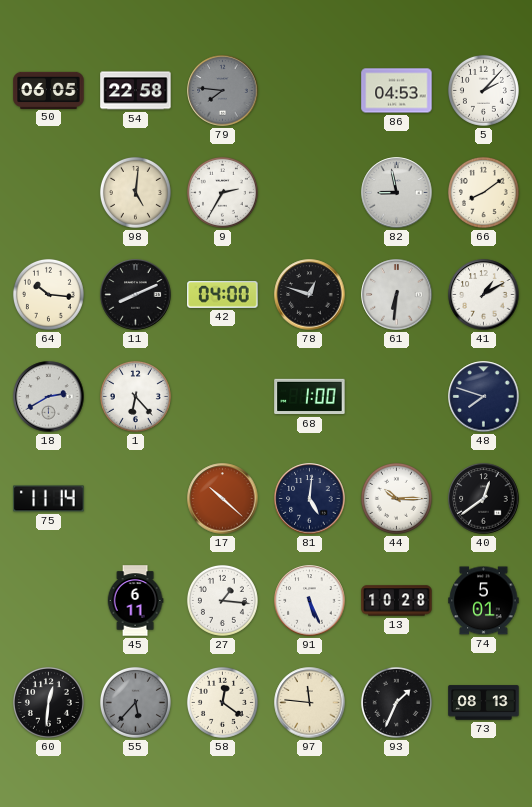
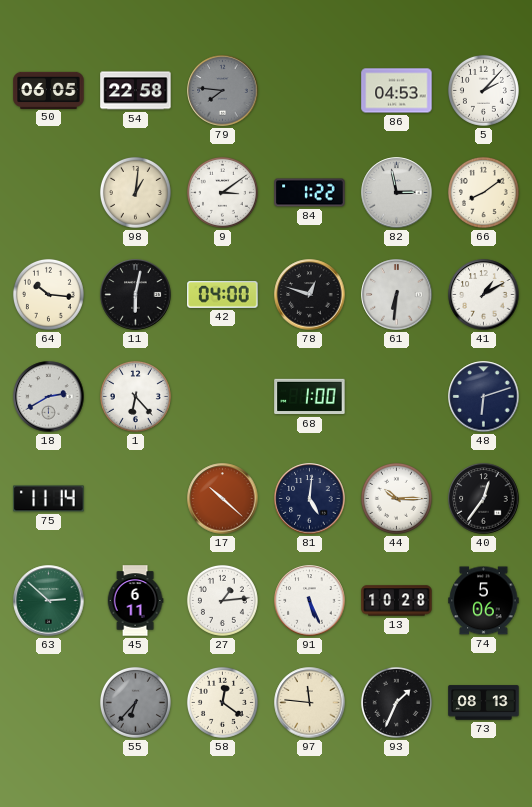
98: 5:01 -> 1:01 (135, 192)
9: 2:35 -> 3:09 (222, 192)
84: none -> 1:22 (310, 193)
82: 8:58 -> 2:58 (397, 193)
11: 8:11 -> 6:02 (136, 295)
48: 7:48 -> 6:12 (484, 397)
40: 12:39 -> 12:36 (484, 499)
63: none -> 2:52 (49, 601)
27: 1:16 -> 1:14 (222, 600)
74: 5:01 -> 5:06 (484, 601)
60: 12:31 -> none (48, 702)
55: 5:37 -> 6:37 (135, 702)
